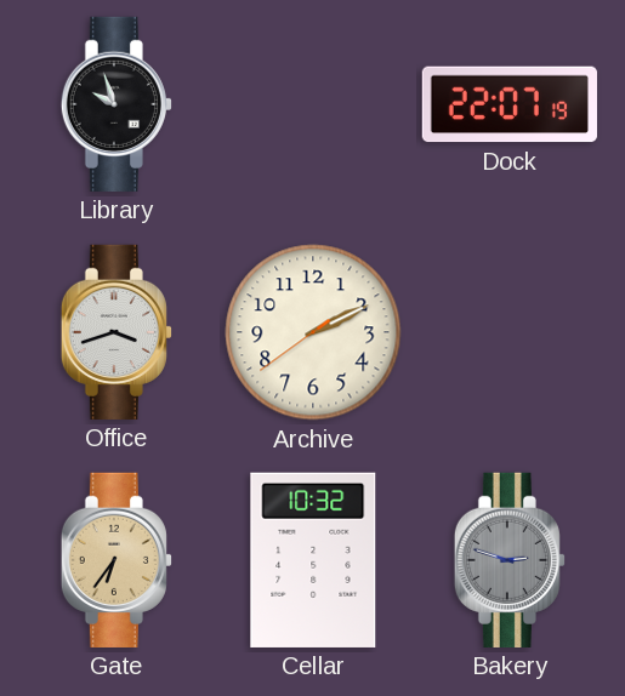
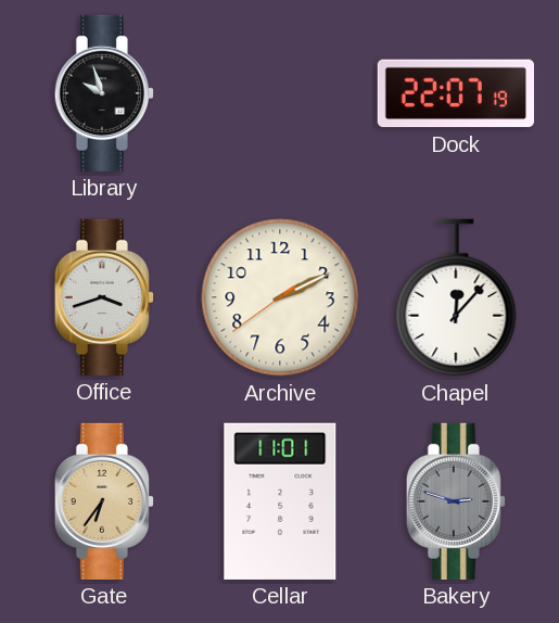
Chapel: none -> 12:07 (456, 297)
Cellar: 10:32 -> 11:01 (280, 501)
